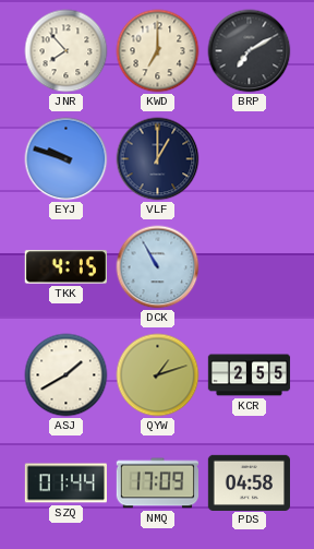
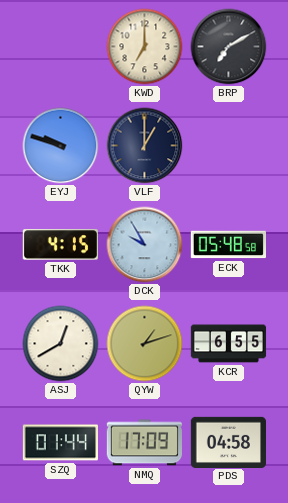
JNR: 7:53 -> none (67, 51)
DCK: 10:55 -> 9:55 (145, 245)
ECK: none -> 05:48 (228, 245)
ASJ: 1:40 -> 12:40 (61, 344)
KCR: 2:55 -> 6:55 (229, 344)
